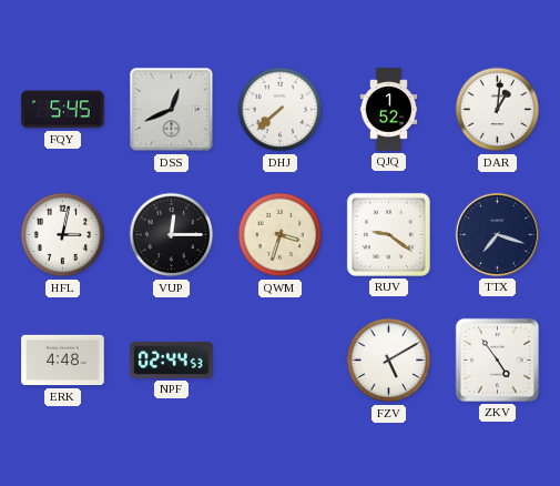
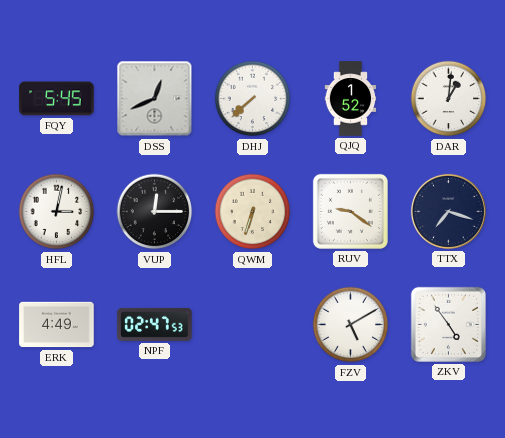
QWM: 3:33 -> 6:33 (253, 212)
ERK: 4:48 -> 4:49 (57, 325)
NPF: 02:44 -> 02:47 (155, 324)
